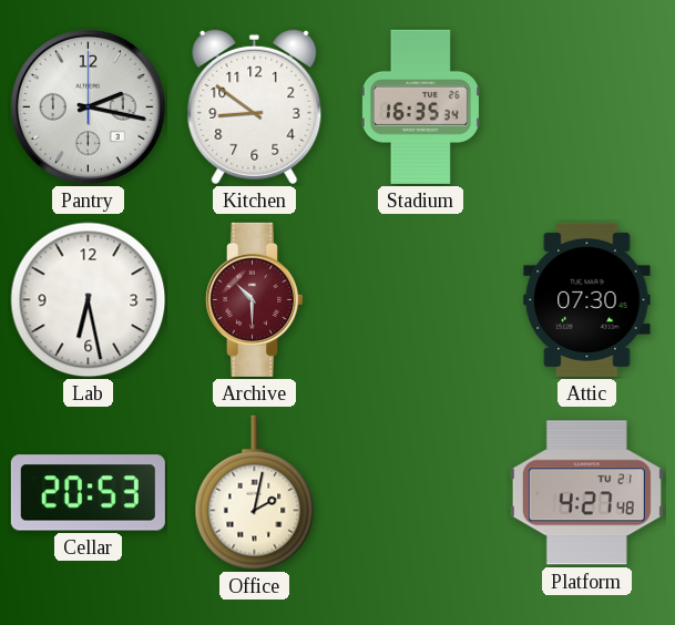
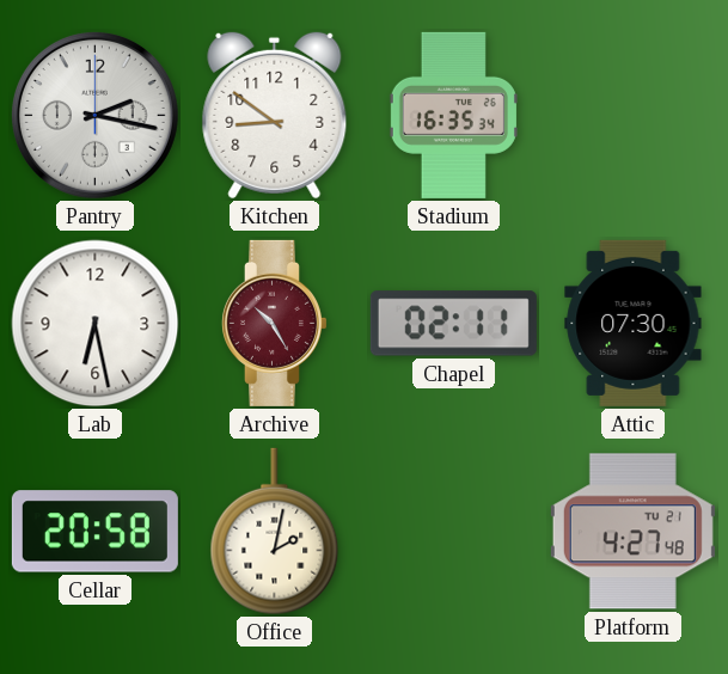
Archive: 10:30 -> 10:25 (274, 323)
Chapel: none -> 02:11 (453, 324)
Cellar: 20:53 -> 20:58 (94, 532)
